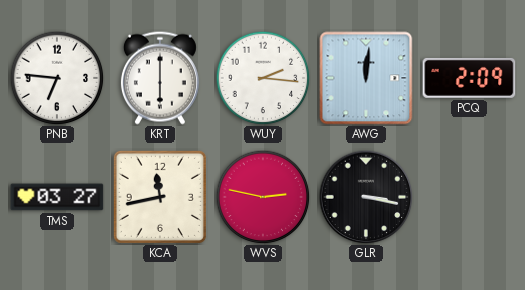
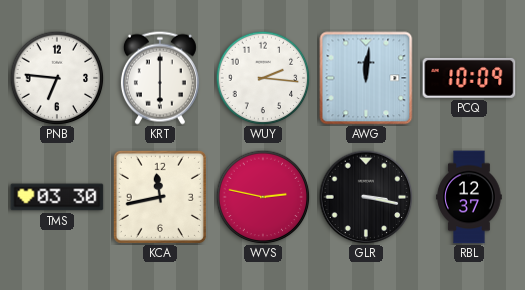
PCQ: 2:09 -> 10:09 (469, 78)
TMS: 03:27 -> 03:30 (57, 197)
RBL: none -> 12:37 (469, 197)
